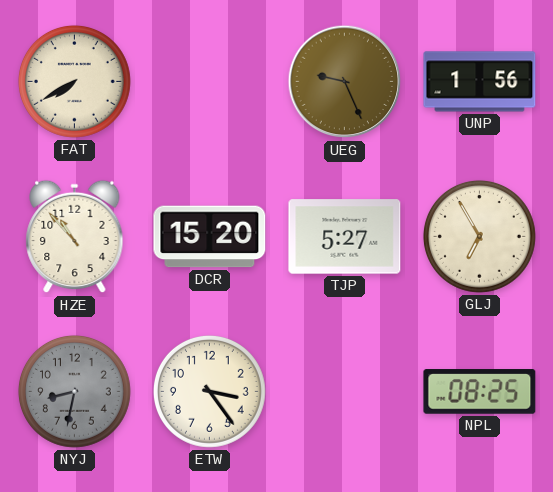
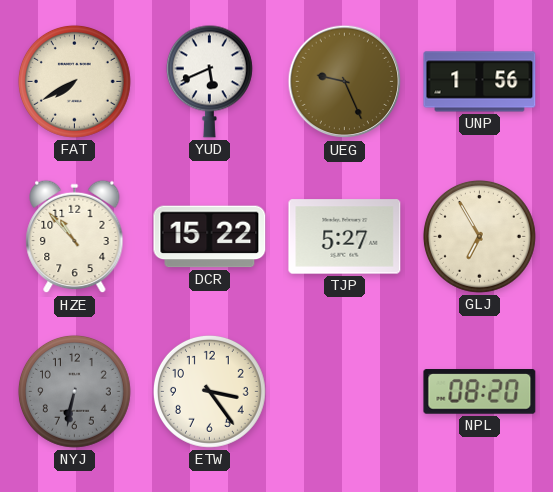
YUD: none -> 5:41 (209, 81)
DCR: 15:20 -> 15:22 (210, 237)
NYJ: 8:32 -> 6:32 (74, 391)
NPL: 08:25 -> 08:20 (480, 392)
